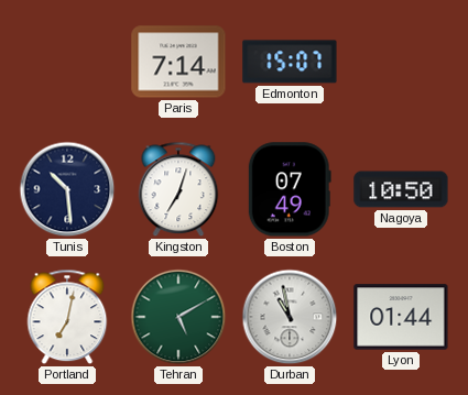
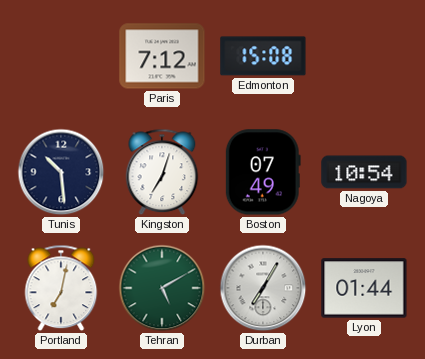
Paris: 7:14 -> 7:12 (162, 56)
Edmonton: 15:07 -> 15:08 (263, 56)
Nagoya: 10:50 -> 10:54 (364, 172)
Durban: 10:58 -> 7:05 (263, 288)
